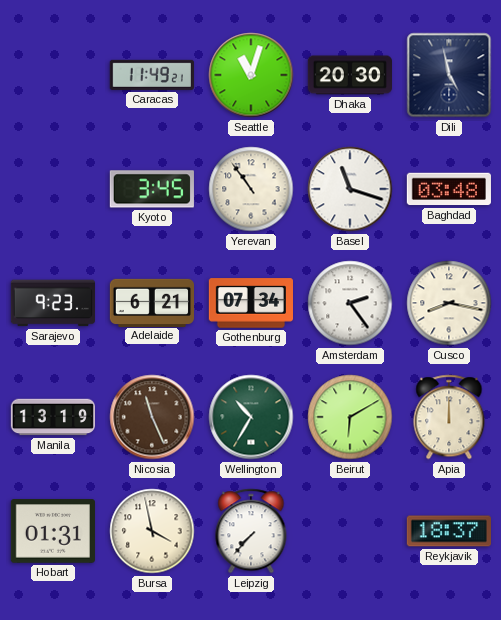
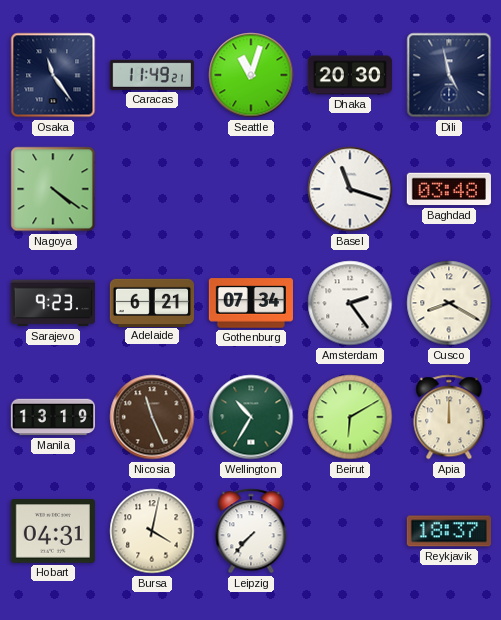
Osaka: none -> 11:24 (53, 75)
Nagoya: none -> 4:21 (53, 189)
Kyoto: 3:45 -> none (152, 189)
Yerevan: 10:54 -> none (251, 189)
Cusco: 8:17 -> 8:20 (449, 303)
Hobart: 01:31 -> 04:31 (53, 531)
Bursa: 3:58 -> 4:02 (152, 531)
